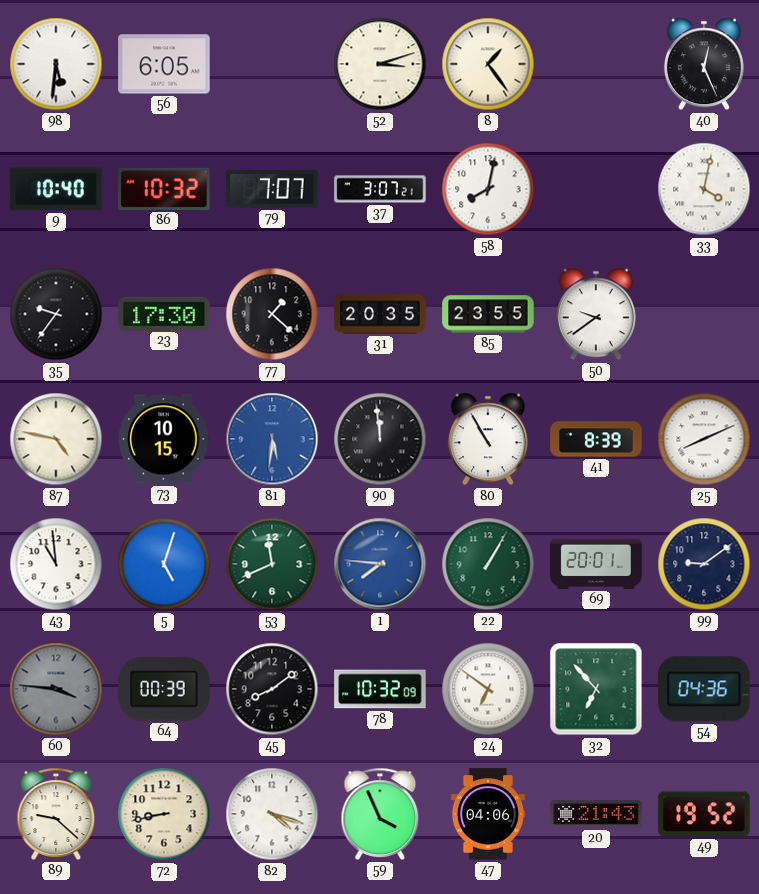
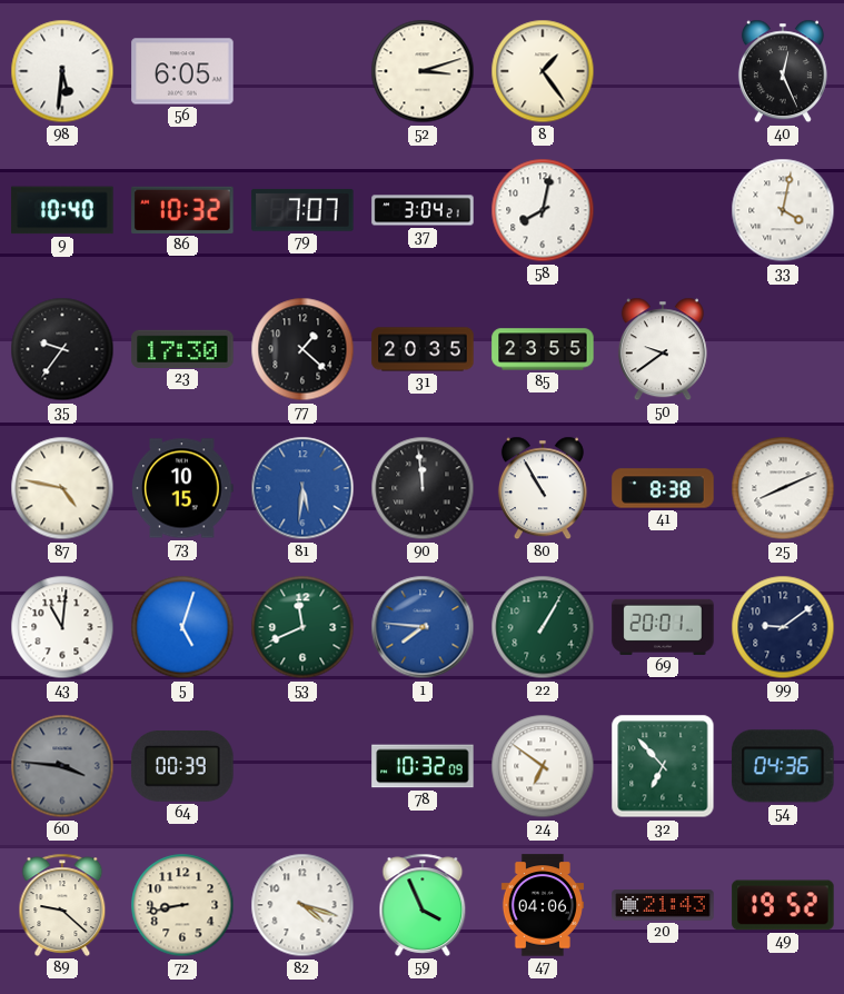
37: 3:07 -> 3:04 (423, 210)
41: 8:39 -> 8:38 (663, 488)
43: 10:59 -> 11:01 (62, 627)
45: 8:09 -> none (272, 689)
